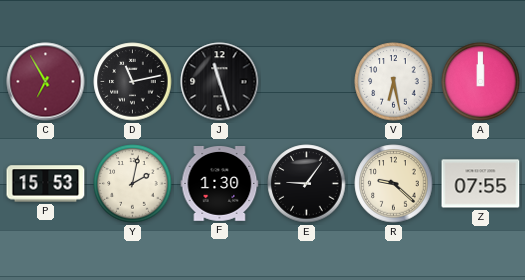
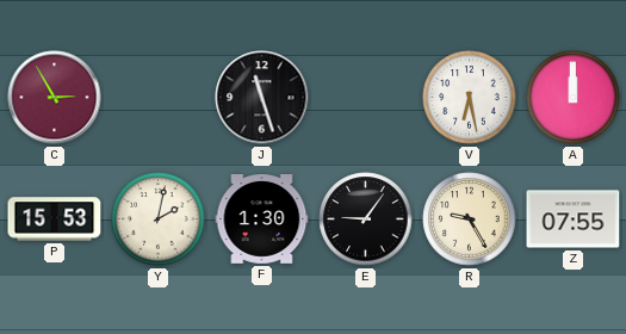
C: 6:55 -> 2:55 (55, 98)
D: 11:13 -> none (133, 82)
R: 9:22 -> 9:25 (470, 219)
